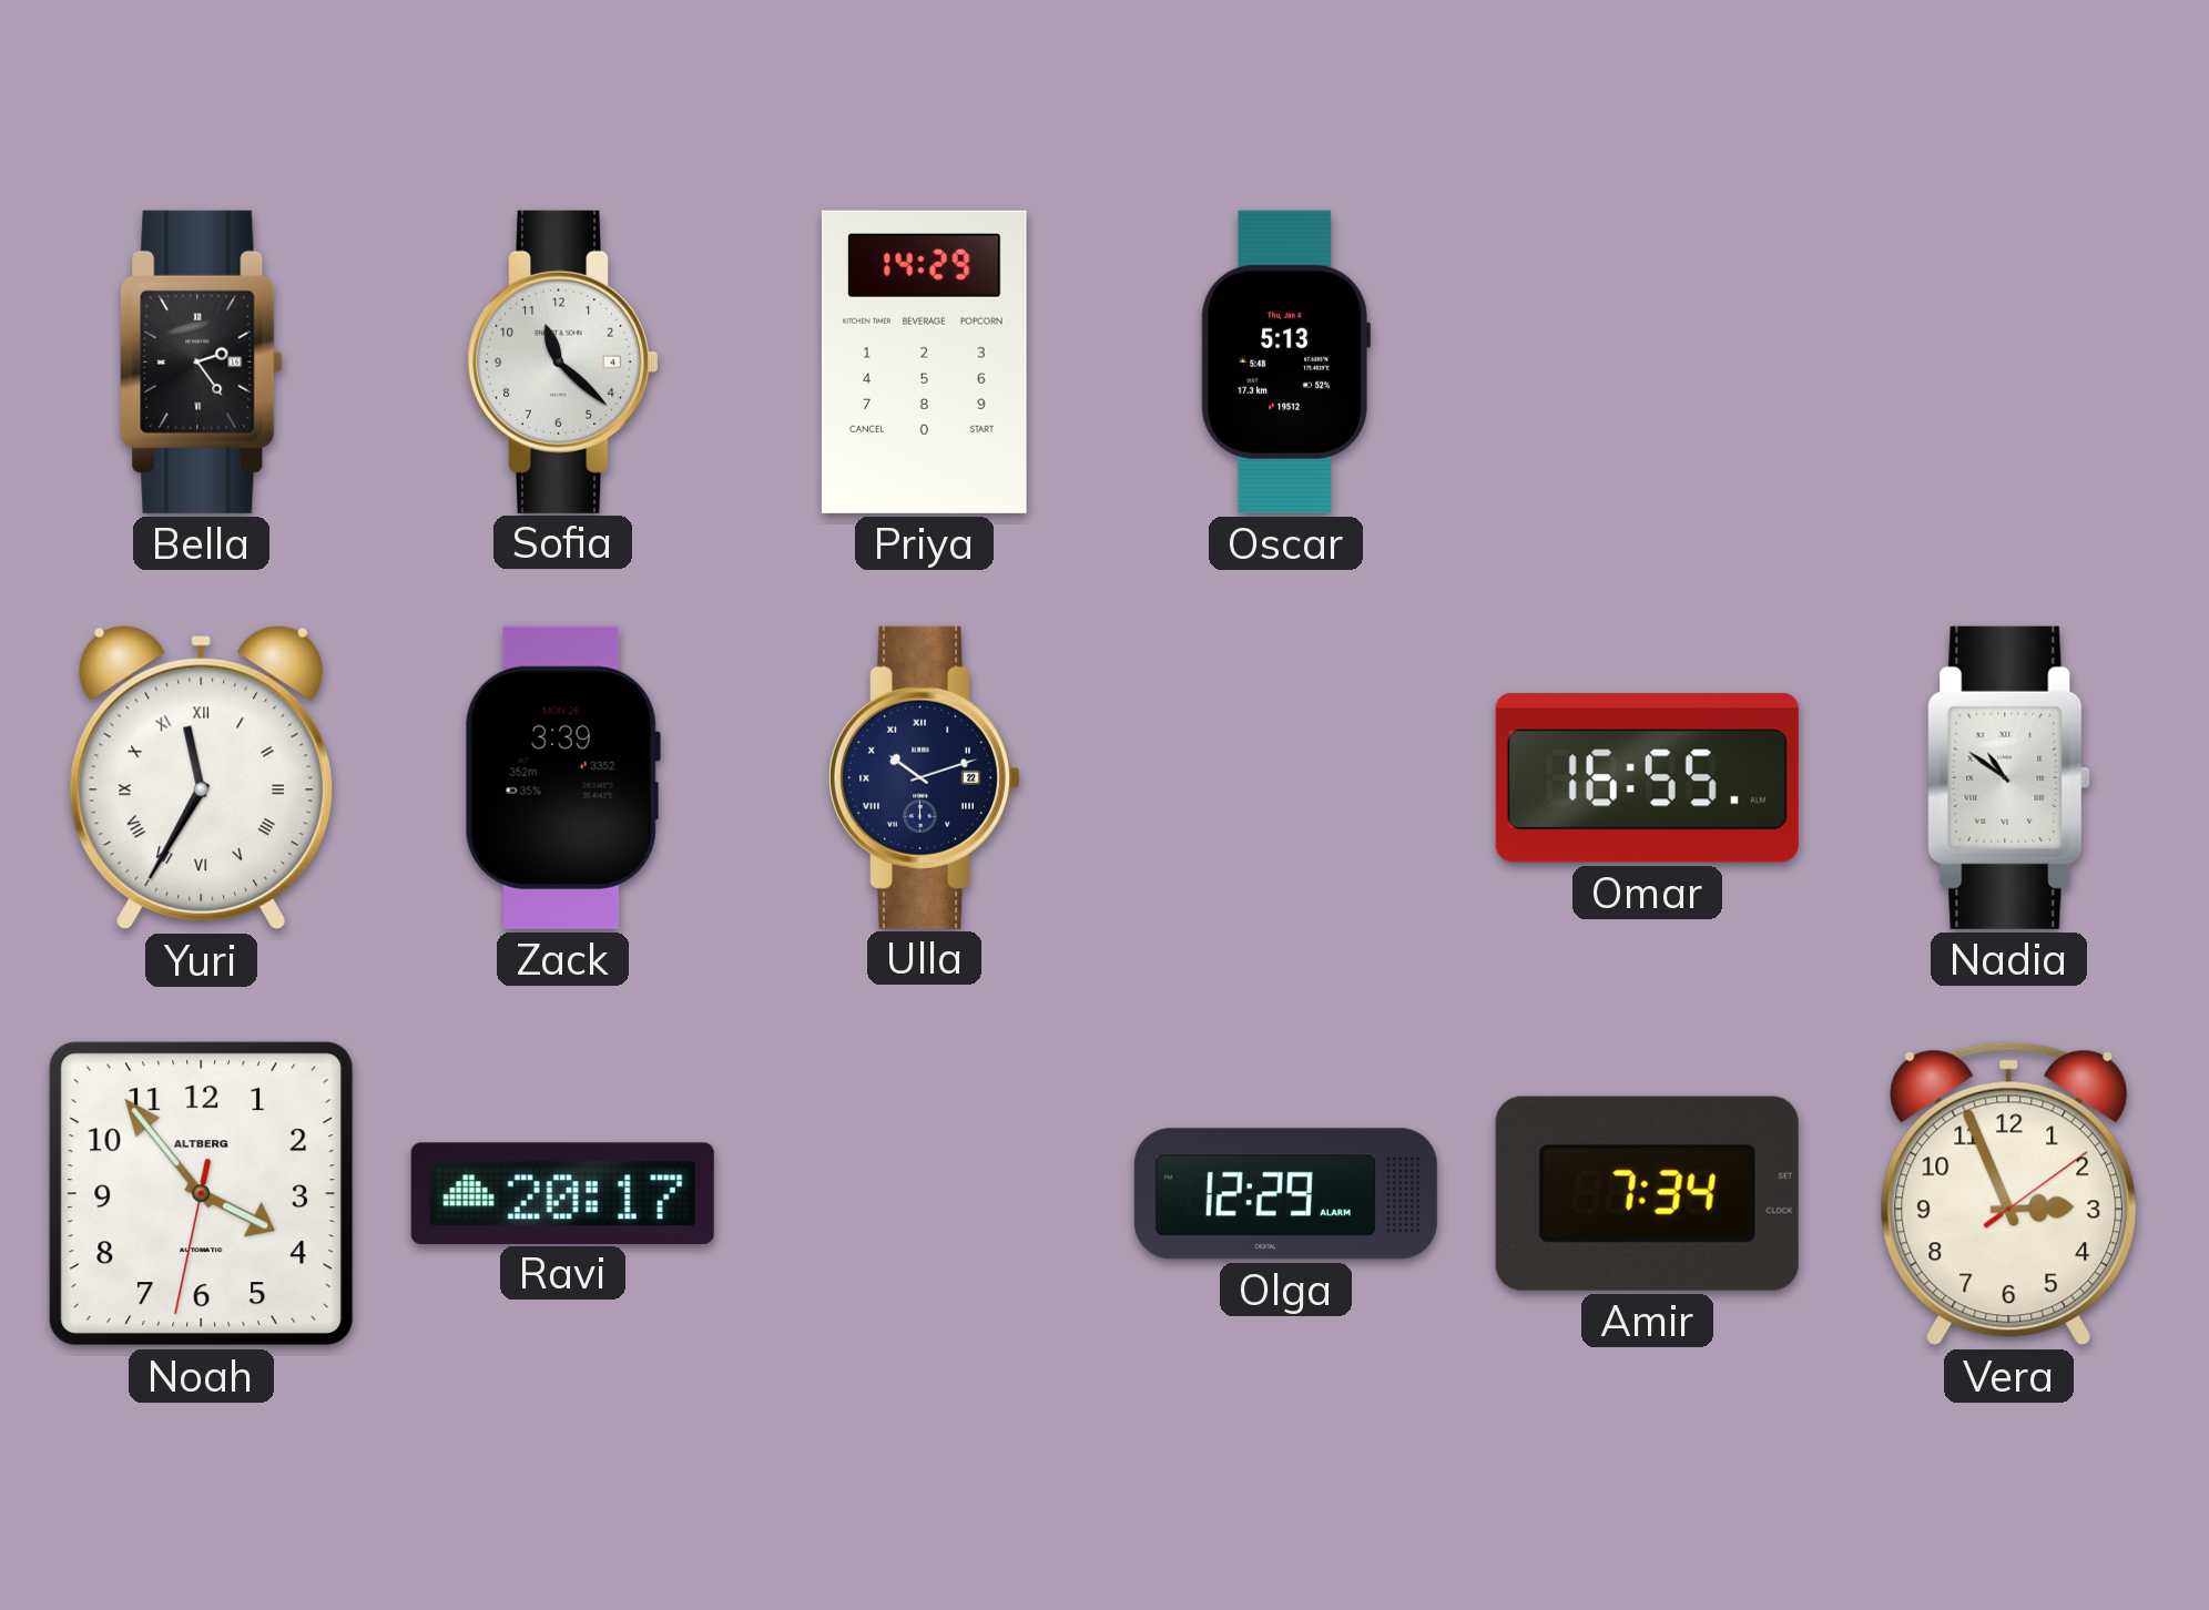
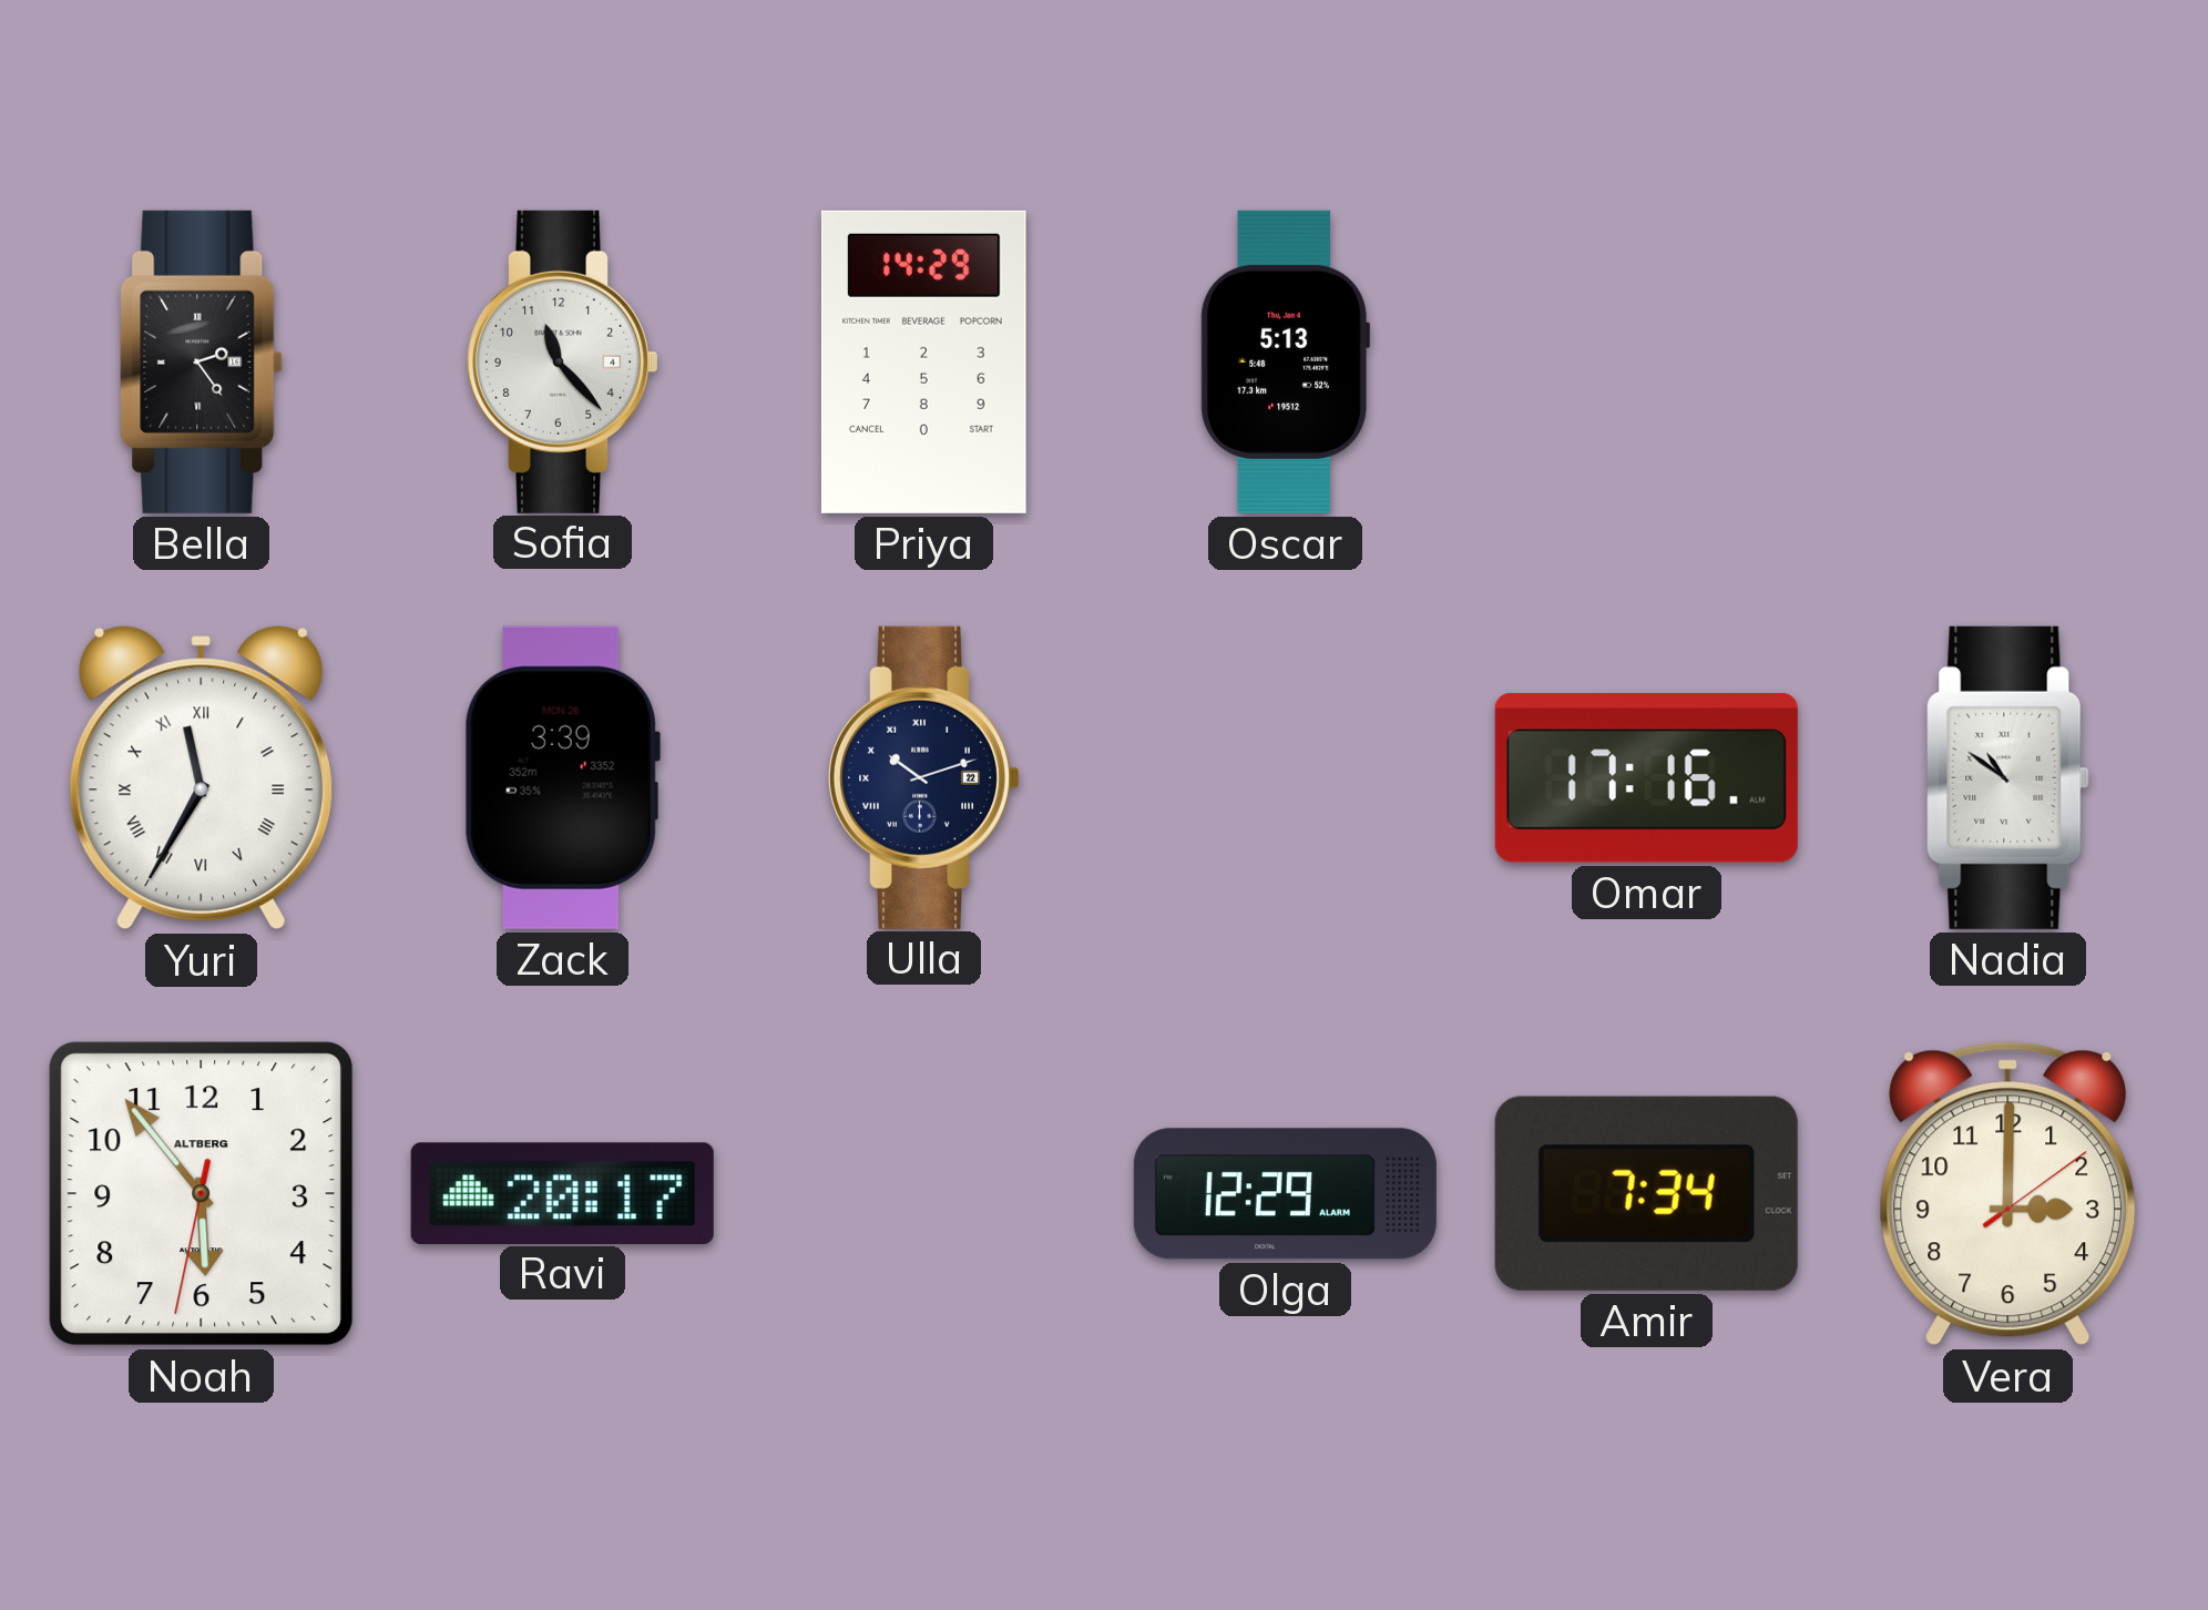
Sofia: 11:22 -> 11:23 (563, 361)
Omar: 16:55 -> 17:16 (1646, 778)
Noah: 3:53 -> 5:53 (202, 1194)
Vera: 2:56 -> 3:00 (2008, 1194)
